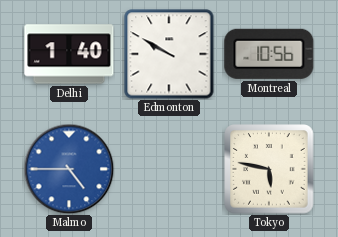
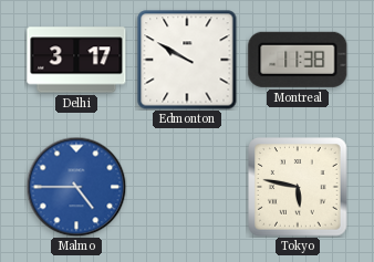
Delhi: 1:40 -> 3:17 (76, 60)
Montreal: 10:56 -> 11:38 (298, 60)
